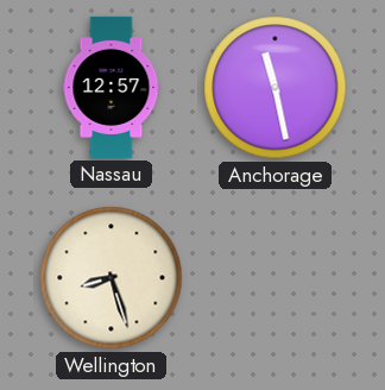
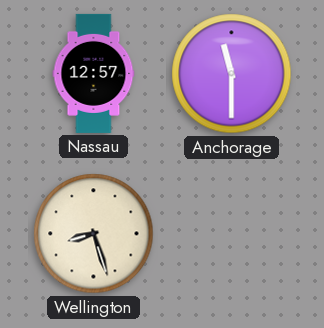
Anchorage: 11:28 -> 11:30 (232, 74)
